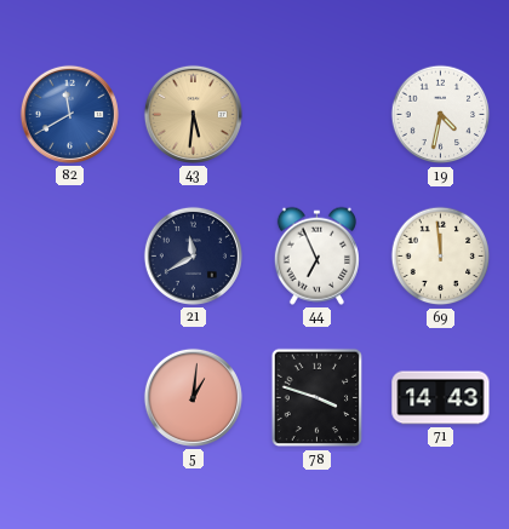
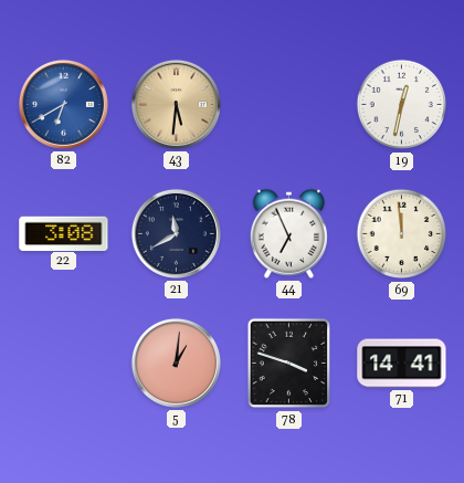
82: 11:40 -> 6:40 (63, 104)
19: 4:32 -> 12:32 (402, 105)
22: none -> 3:08 (64, 233)
71: 14:43 -> 14:41 (402, 364)
